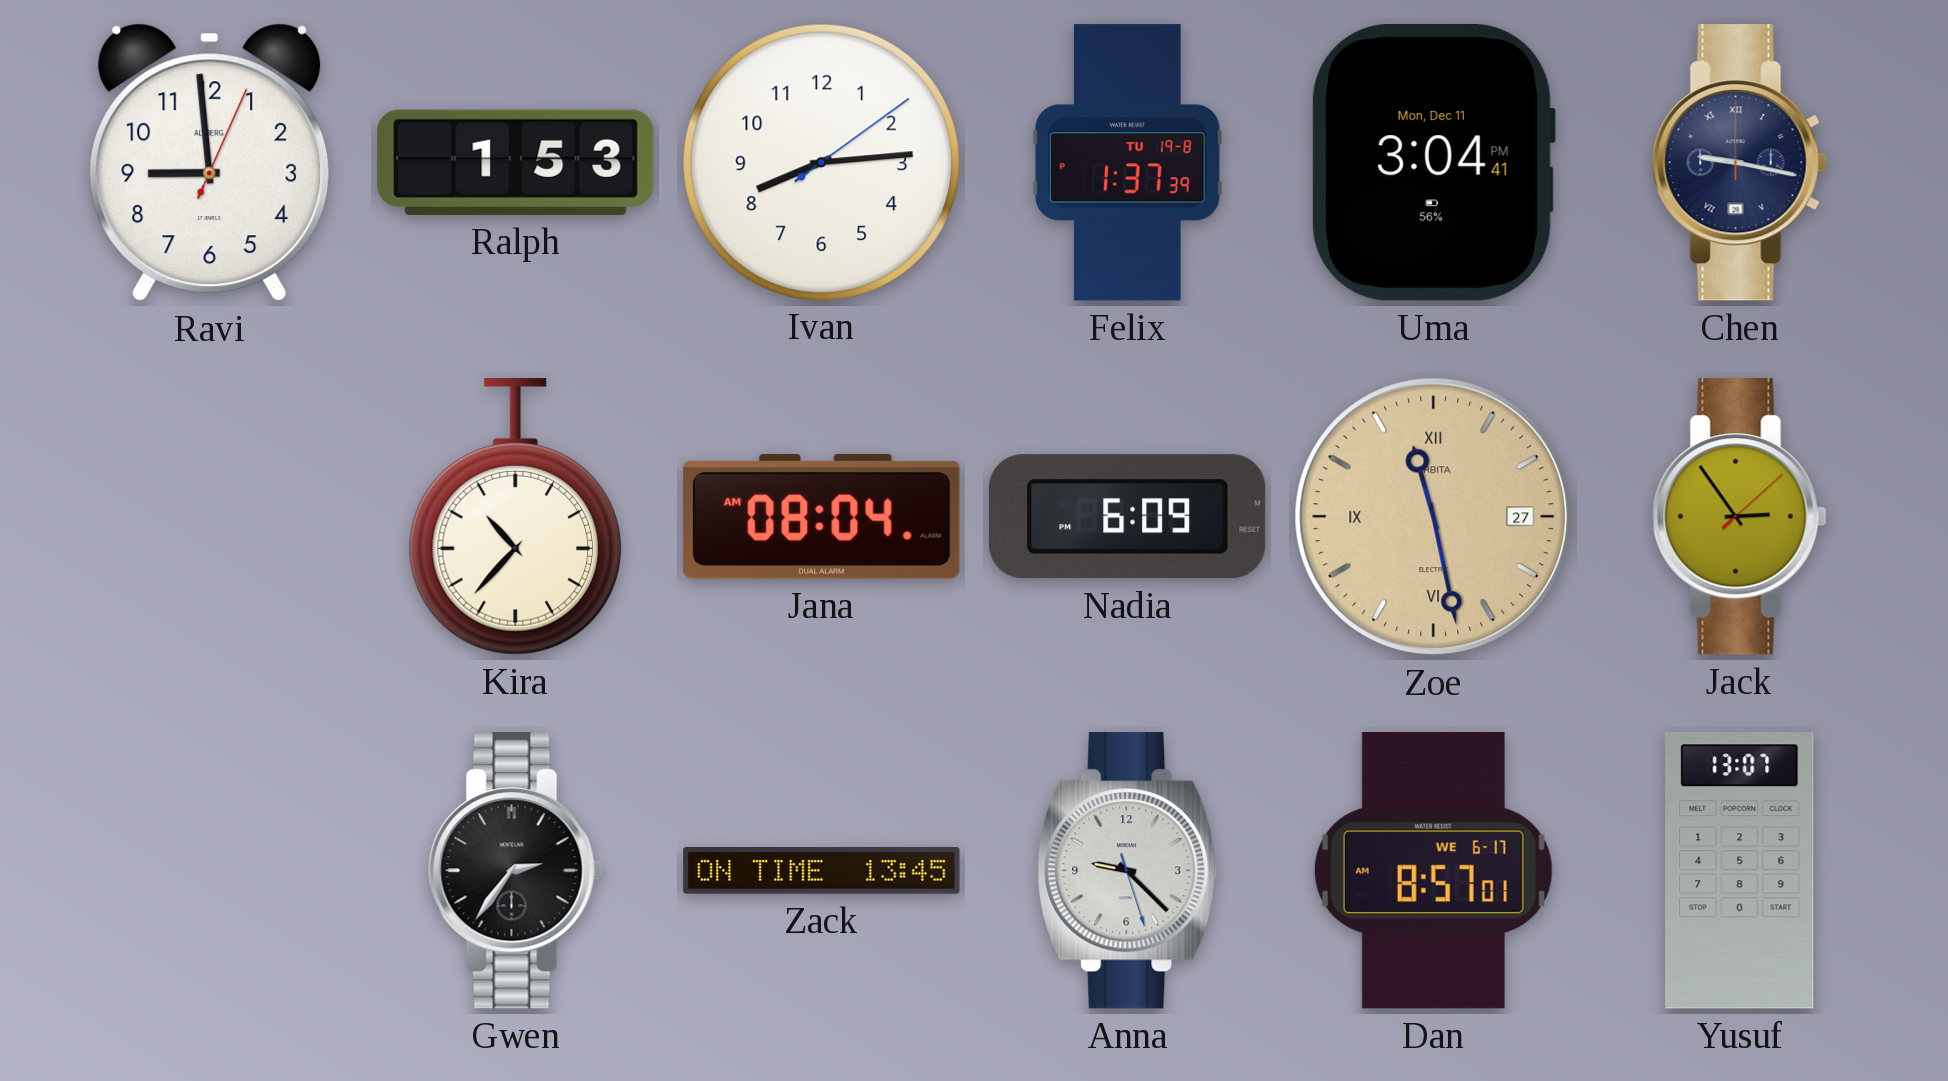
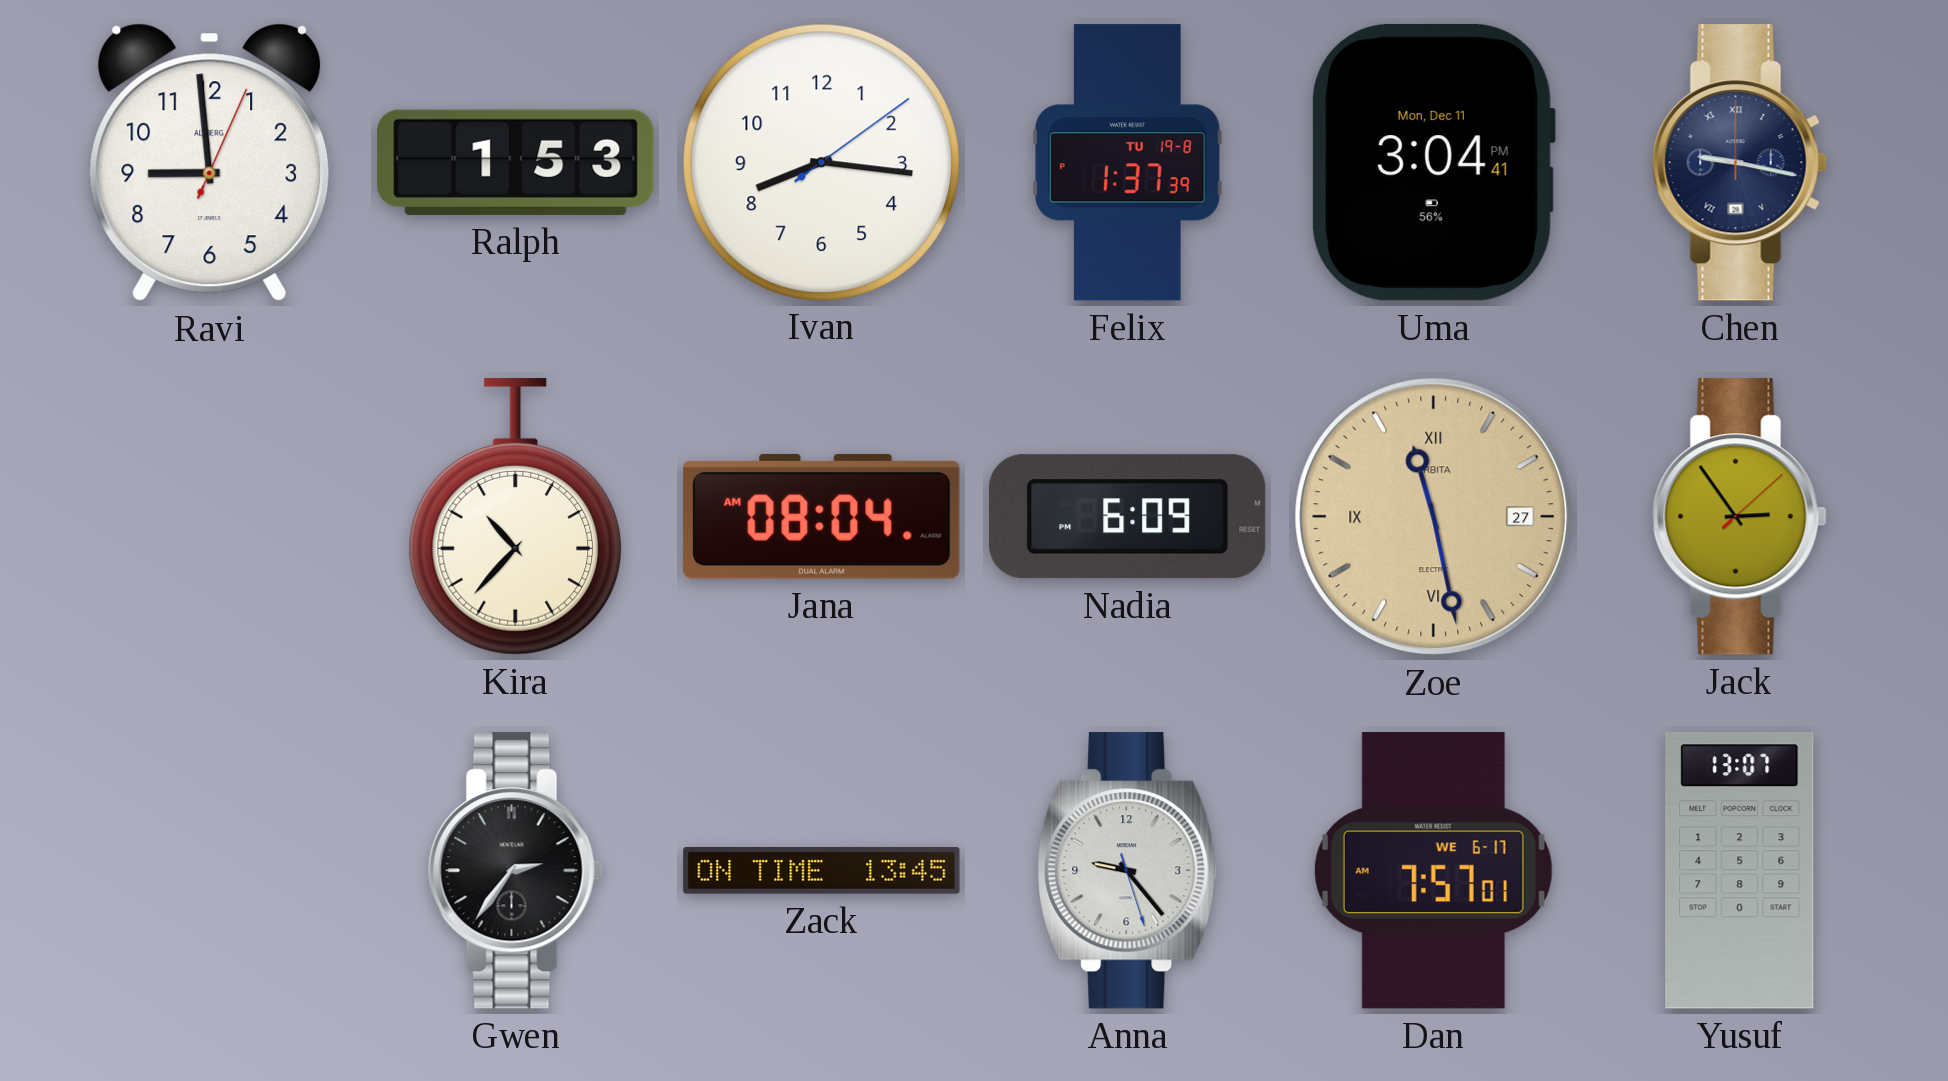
Ivan: 8:14 -> 8:16 (821, 162)
Anna: 9:22 -> 9:23 (1128, 871)
Dan: 8:57 -> 7:57 (1433, 871)
